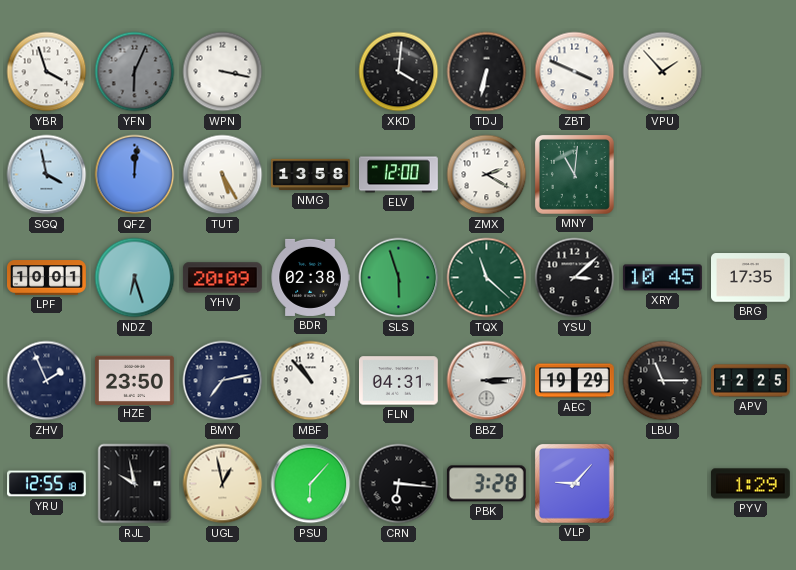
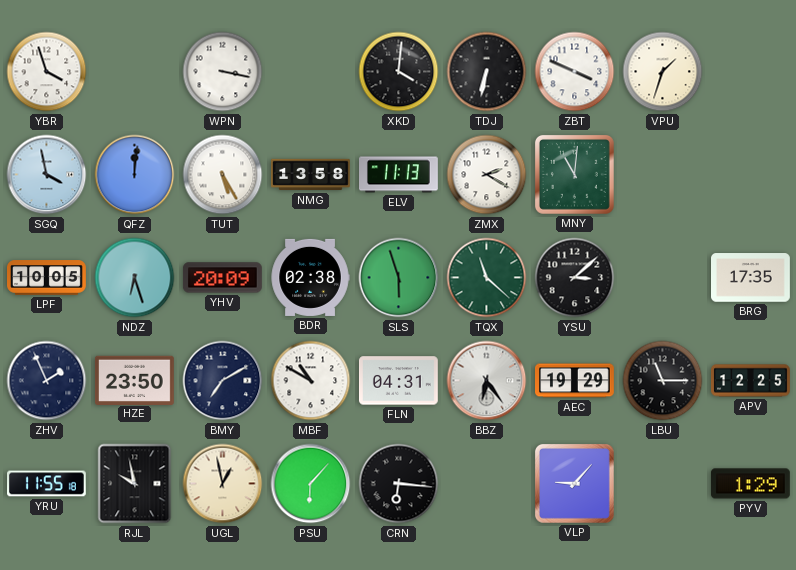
YFN: 6:04 -> none (135, 72)
VPU: 1:53 -> 1:33 (663, 72)
ELV: 12:00 -> 11:13 (399, 175)
LPF: 10:01 -> 10:05 (47, 278)
XRY: 10:45 -> none (663, 278)
BMY: 7:13 -> 7:10 (223, 381)
MBF: 10:53 -> 10:50 (311, 381)
BBZ: 3:14 -> 6:24 (487, 381)
YRU: 12:55 -> 11:55 (47, 484)
PBK: 3:28 -> none (486, 484)
